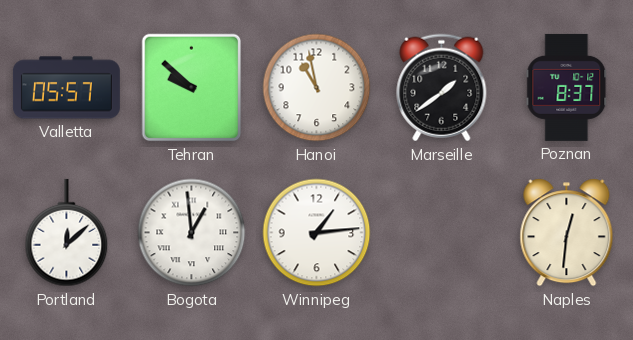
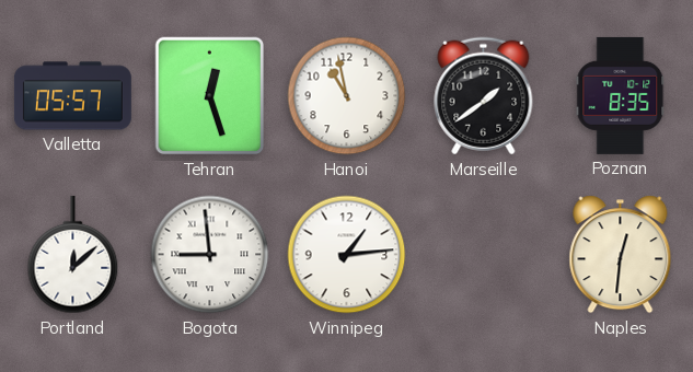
Tehran: 9:52 -> 12:27 (210, 96)
Poznan: 8:37 -> 8:35 (621, 95)
Bogota: 12:59 -> 8:59 (210, 255)
